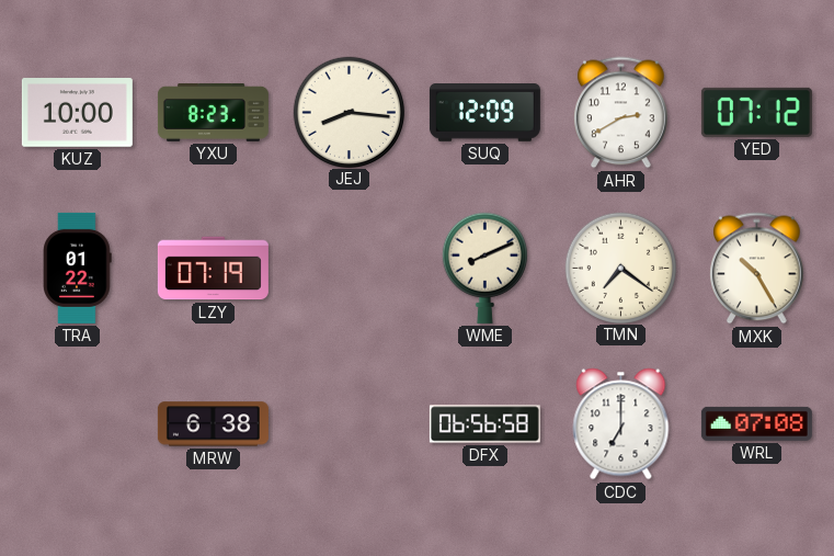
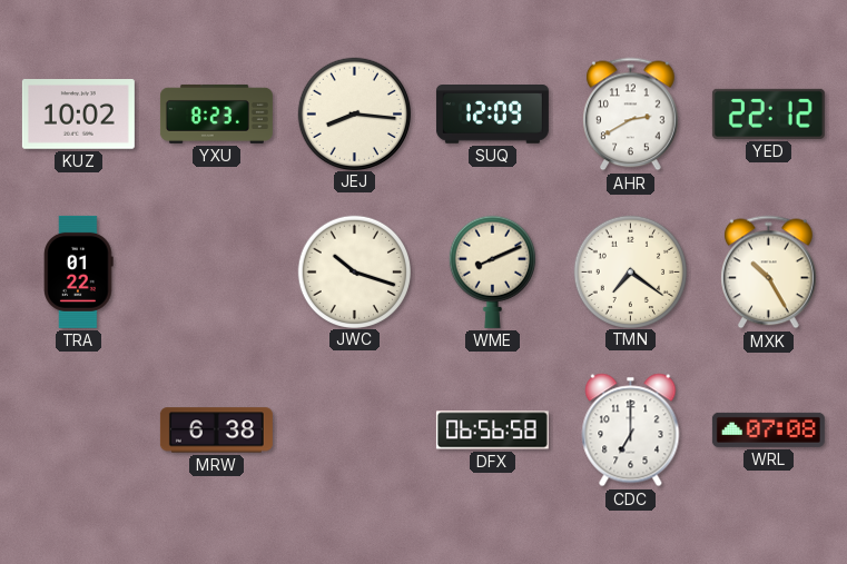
KUZ: 10:00 -> 10:02 (78, 115)
YED: 07:12 -> 22:12 (768, 113)
LZY: 07:19 -> none (213, 269)
JWC: none -> 10:18 (354, 271)
